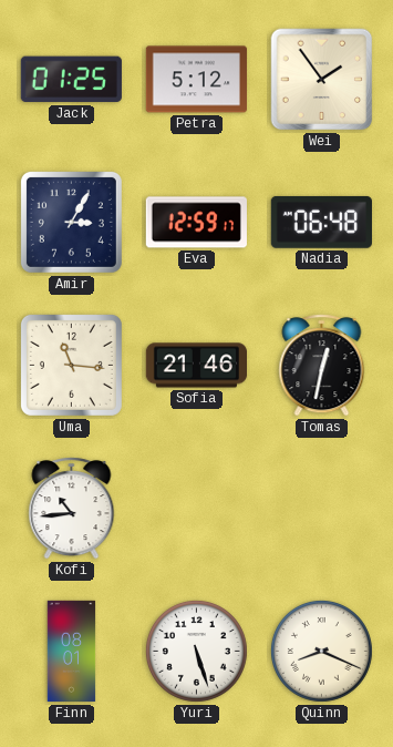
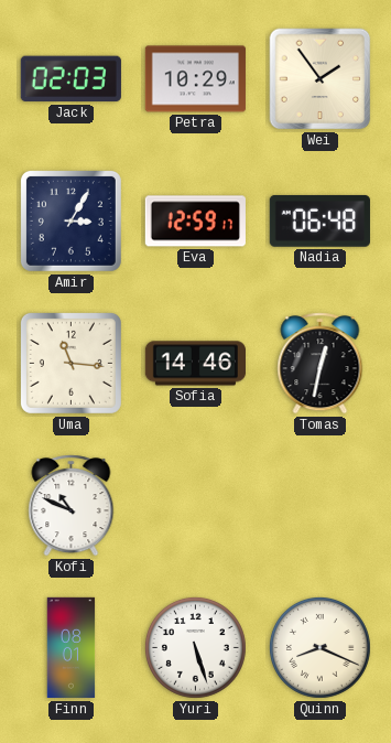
Jack: 01:25 -> 02:03 (70, 79)
Petra: 5:12 -> 10:29 (195, 79)
Sofia: 21:46 -> 14:46 (195, 364)
Kofi: 10:44 -> 10:49 (72, 506)
